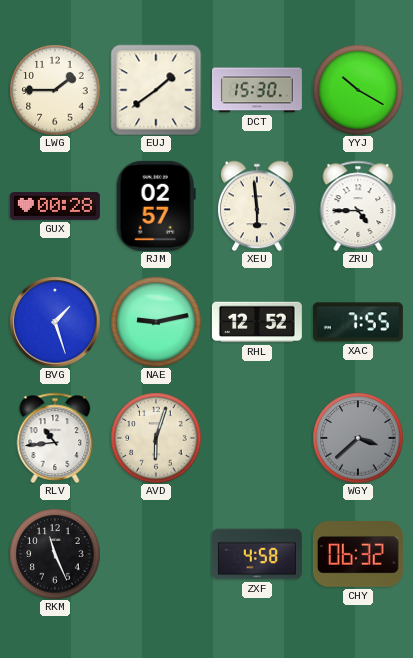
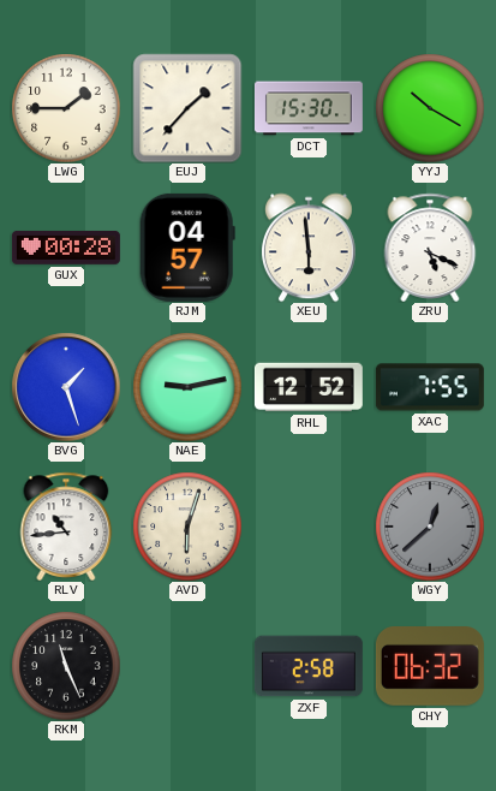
EUJ: 1:39 -> 1:37 (187, 108)
RJM: 02:57 -> 04:57 (187, 248)
ZRU: 4:45 -> 5:19 (430, 248)
WGY: 3:38 -> 12:38 (430, 527)
ZXF: 4:58 -> 2:58 (309, 666)
